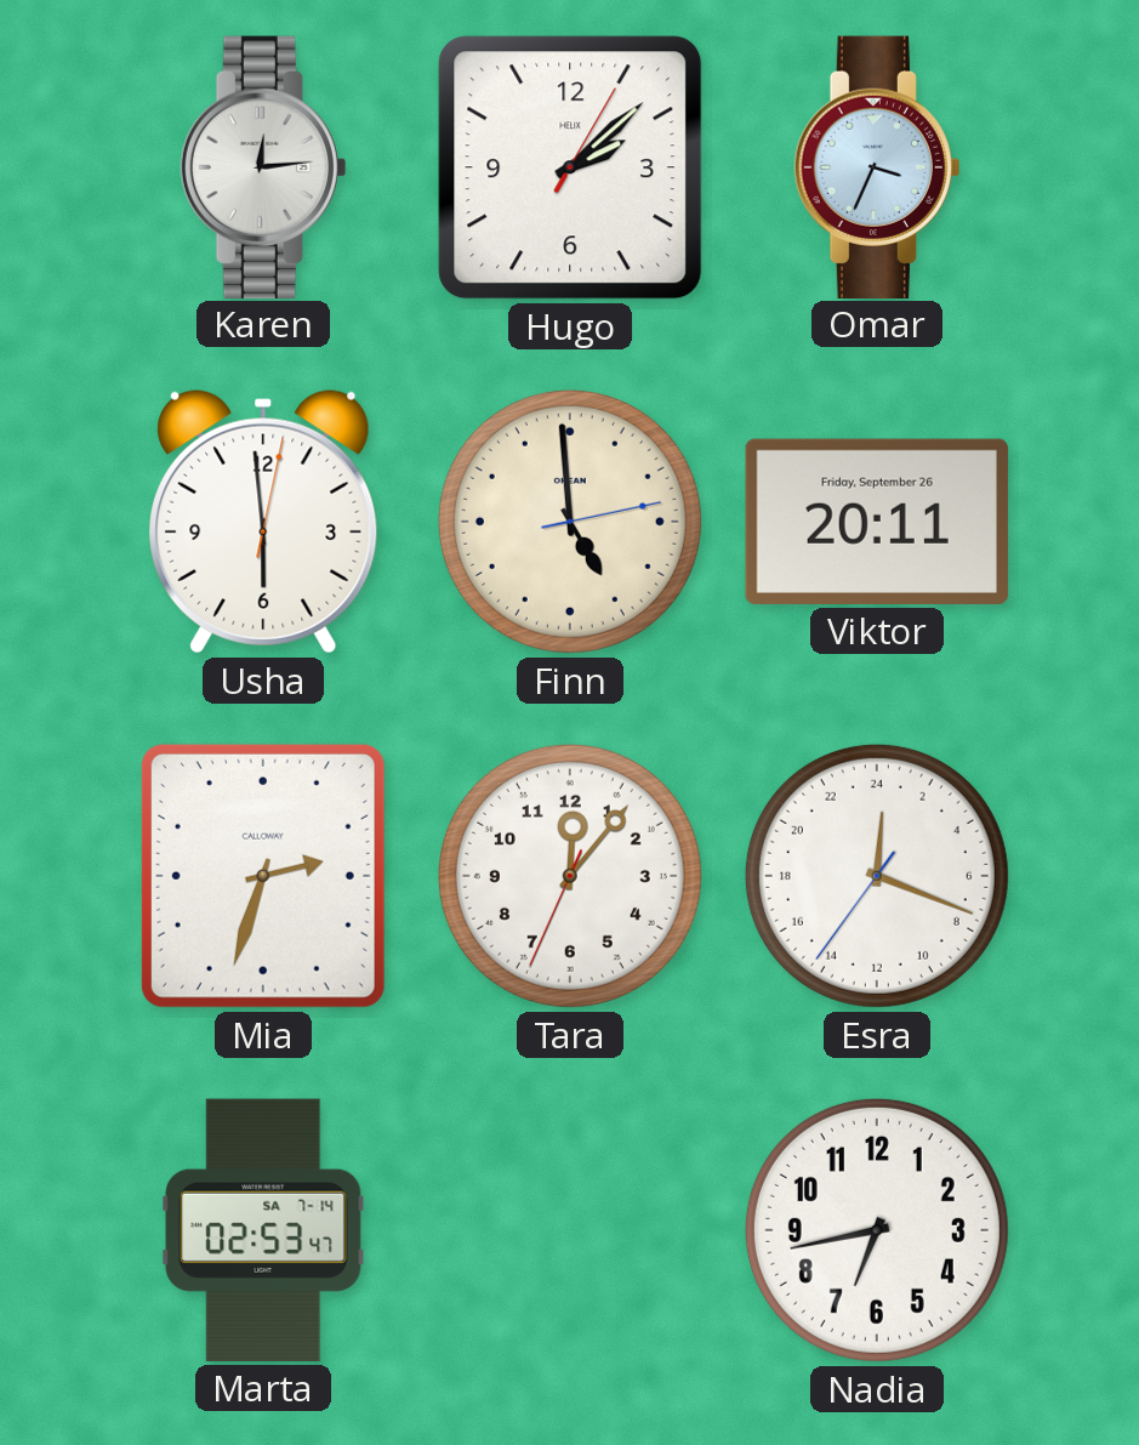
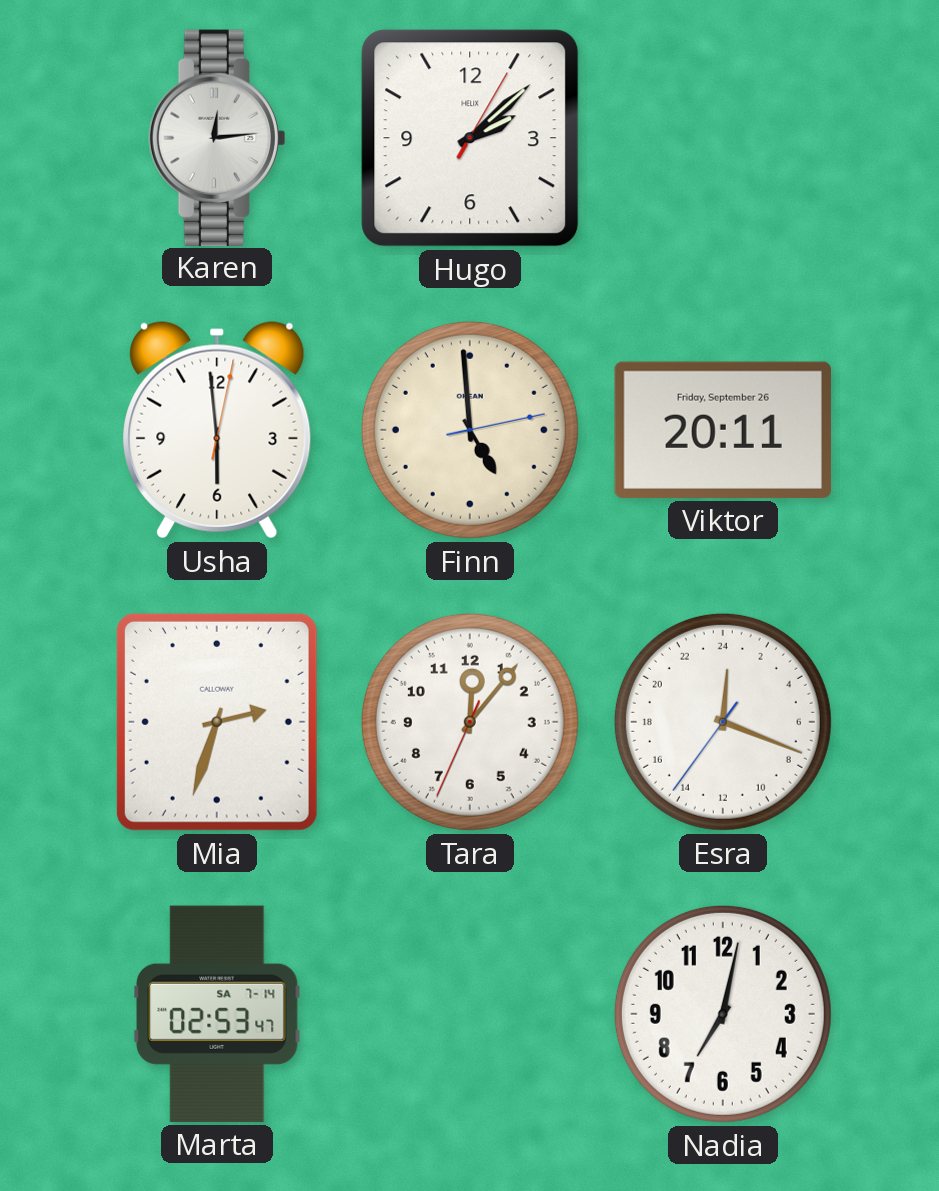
Omar: 3:34 -> none (877, 166)
Nadia: 6:43 -> 7:02 (723, 1014)
